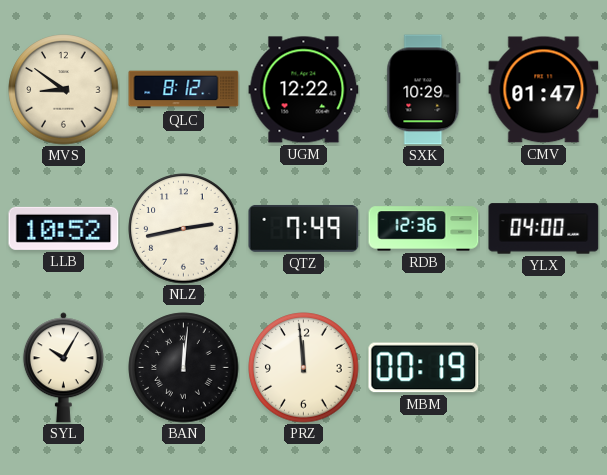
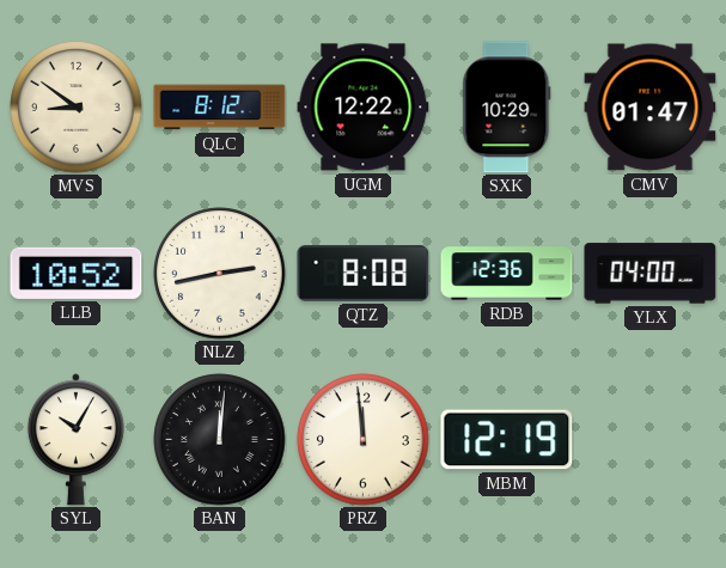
QTZ: 7:49 -> 8:08 (364, 273)
MBM: 00:19 -> 12:19 (507, 440)
